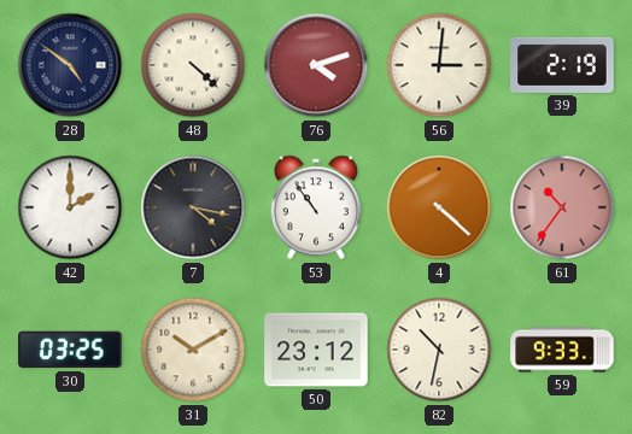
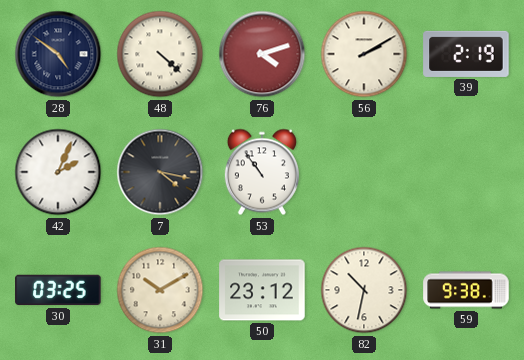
56: 3:01 -> 2:10 (364, 54)
42: 2:00 -> 2:04 (58, 172)
4: 4:22 -> none (439, 207)
61: 10:36 -> none (562, 207)
59: 9:33 -> 9:38 (466, 290)
